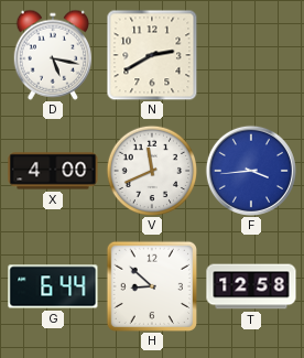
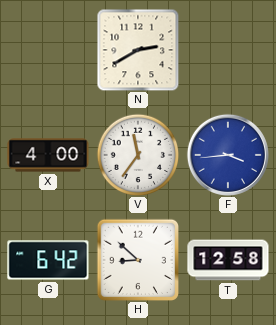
D: 5:17 -> none (52, 55)
V: 11:41 -> 11:36 (138, 155)
G: 6:44 -> 6:42 (48, 260)
